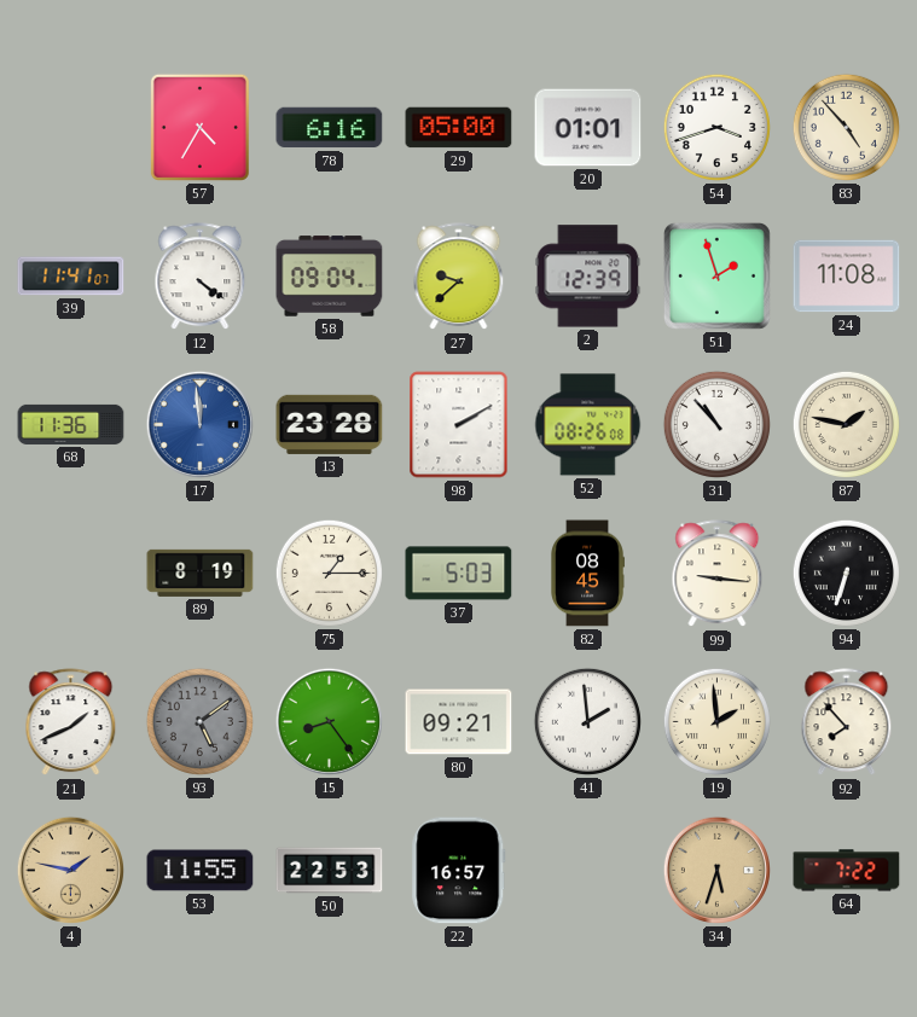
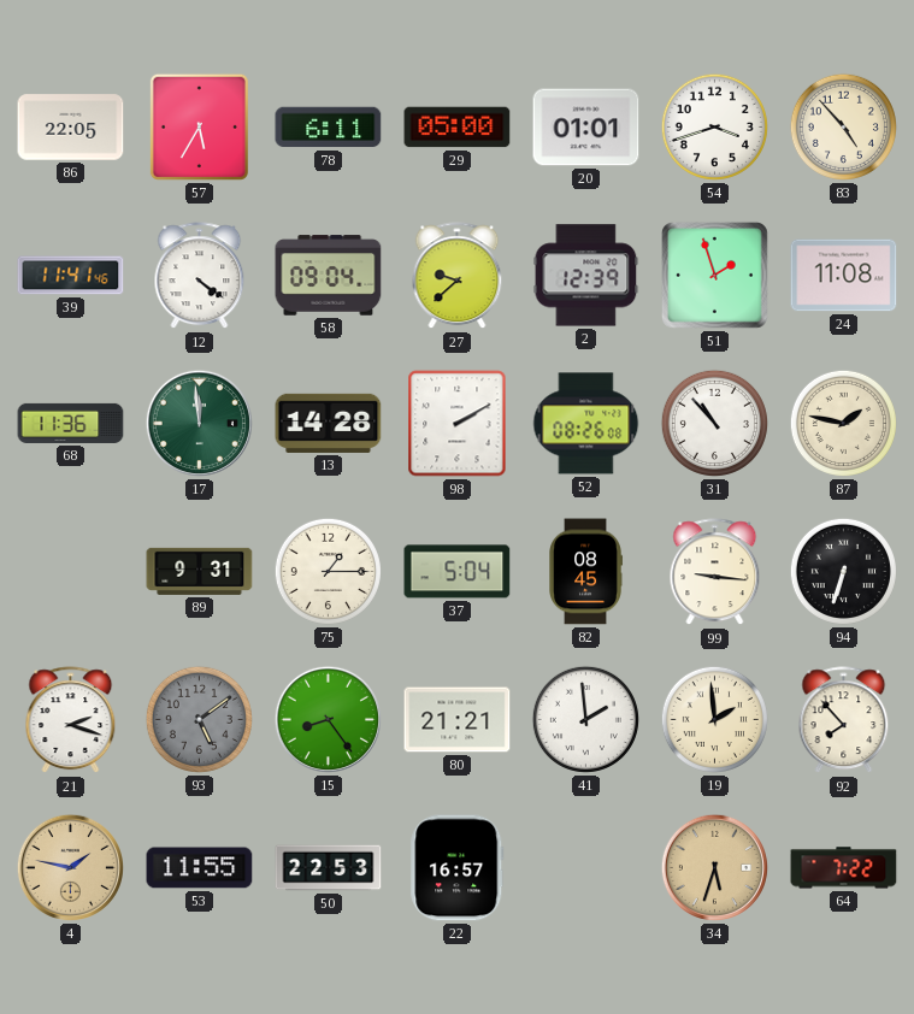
86: none -> 22:05 (71, 128)
57: 4:35 -> 5:35 (199, 126)
78: 6:16 -> 6:11 (329, 128)
39: 11:41:07 -> 11:41:46 (71, 276)
17 dial: blue -> green (199, 423)
13: 23:28 -> 14:28 (329, 423)
89: 8:19 -> 9:31 (200, 571)
37: 5:03 -> 5:04 (458, 572)
21: 1:41 -> 2:18 (71, 720)
80: 09:21 -> 21:21 (458, 720)
